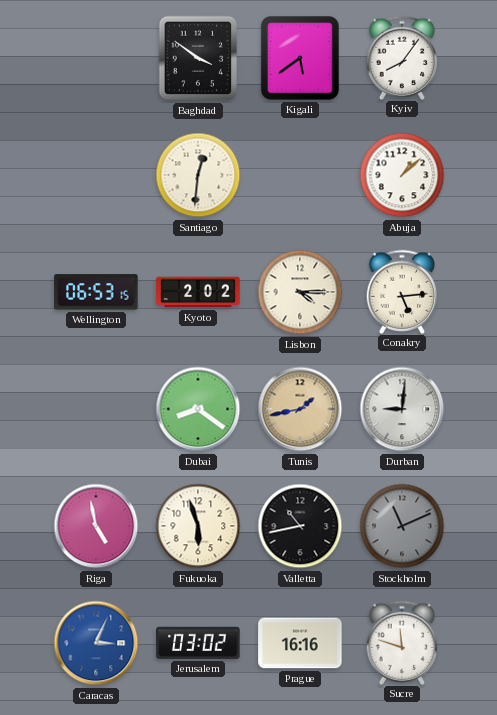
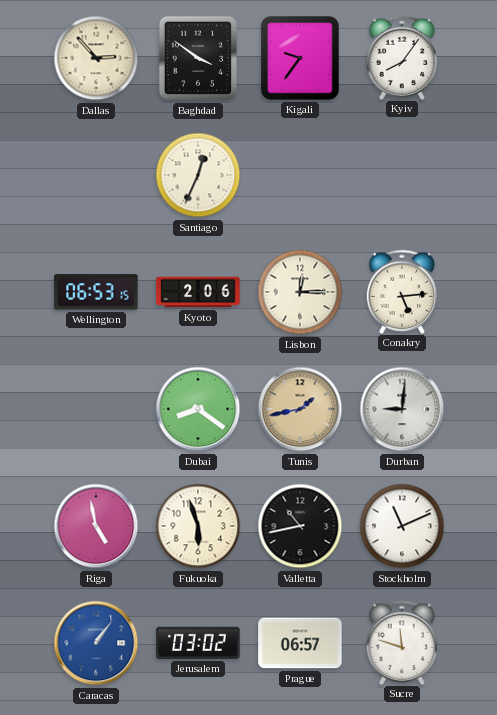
Dallas: none -> 2:53 (96, 58)
Kigali: 5:39 -> 9:36 (300, 58)
Santiago: 12:31 -> 12:34 (198, 175)
Abuja: 1:08 -> none (402, 175)
Kyoto: 2:02 -> 2:06 (198, 292)
Lisbon: 4:15 -> 12:15 (300, 292)
Stockholm dial: grey -> white (402, 526)
Caracas: 3:04 -> 1:06 (96, 643)
Prague: 16:16 -> 06:57 (300, 643)
